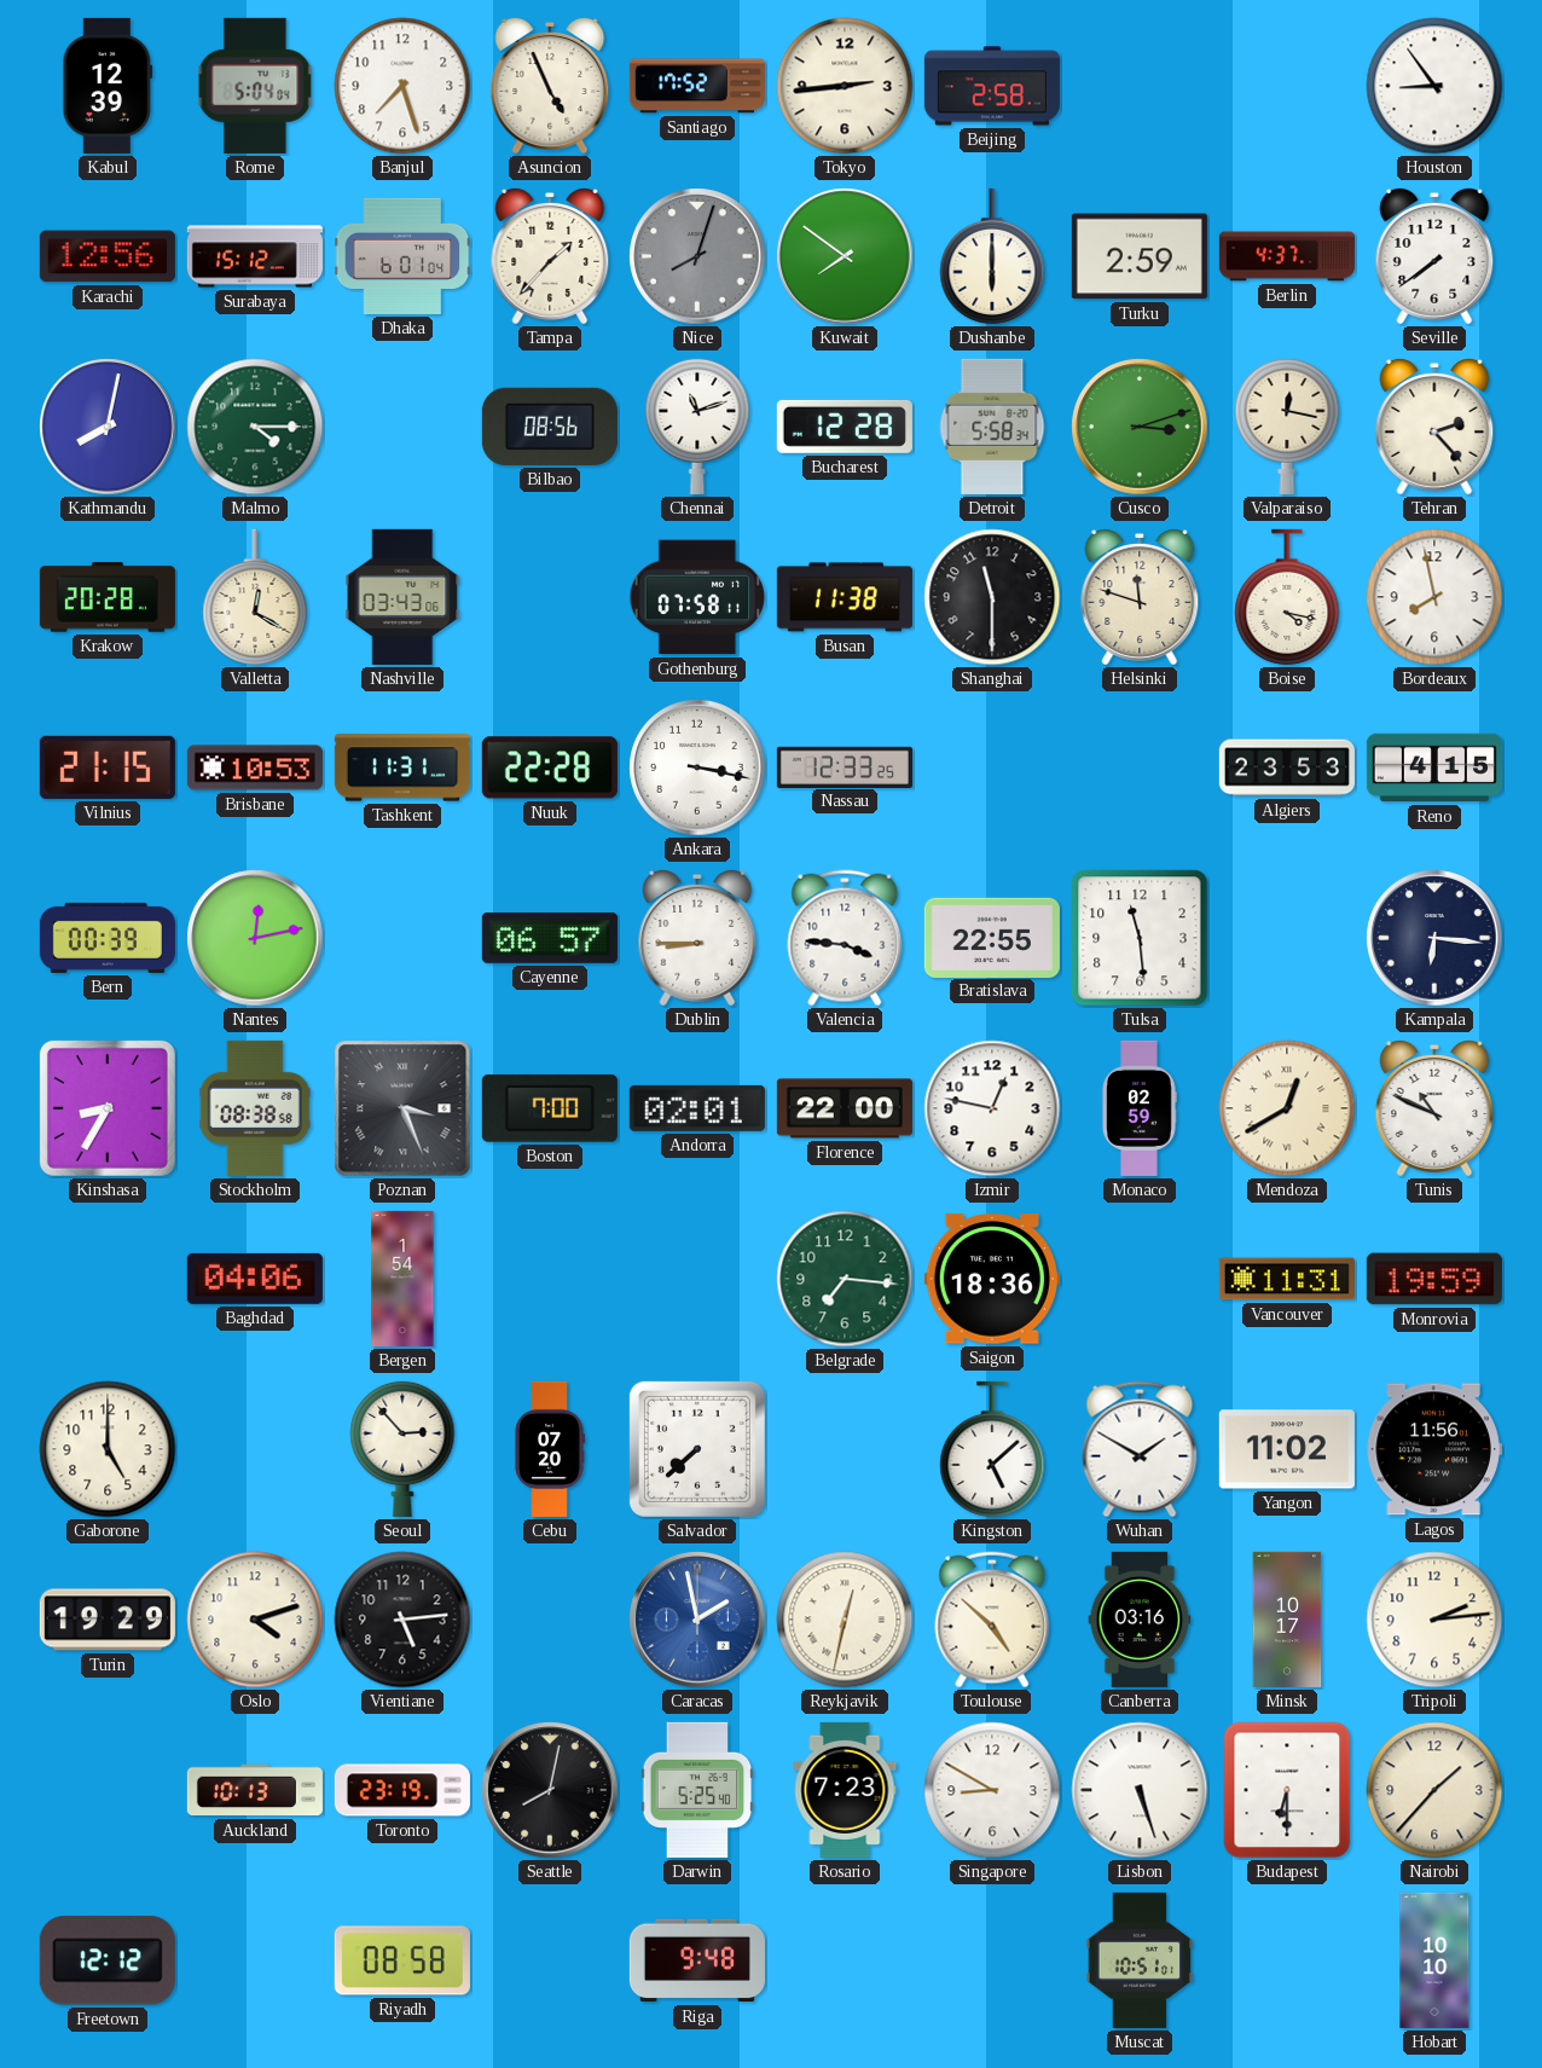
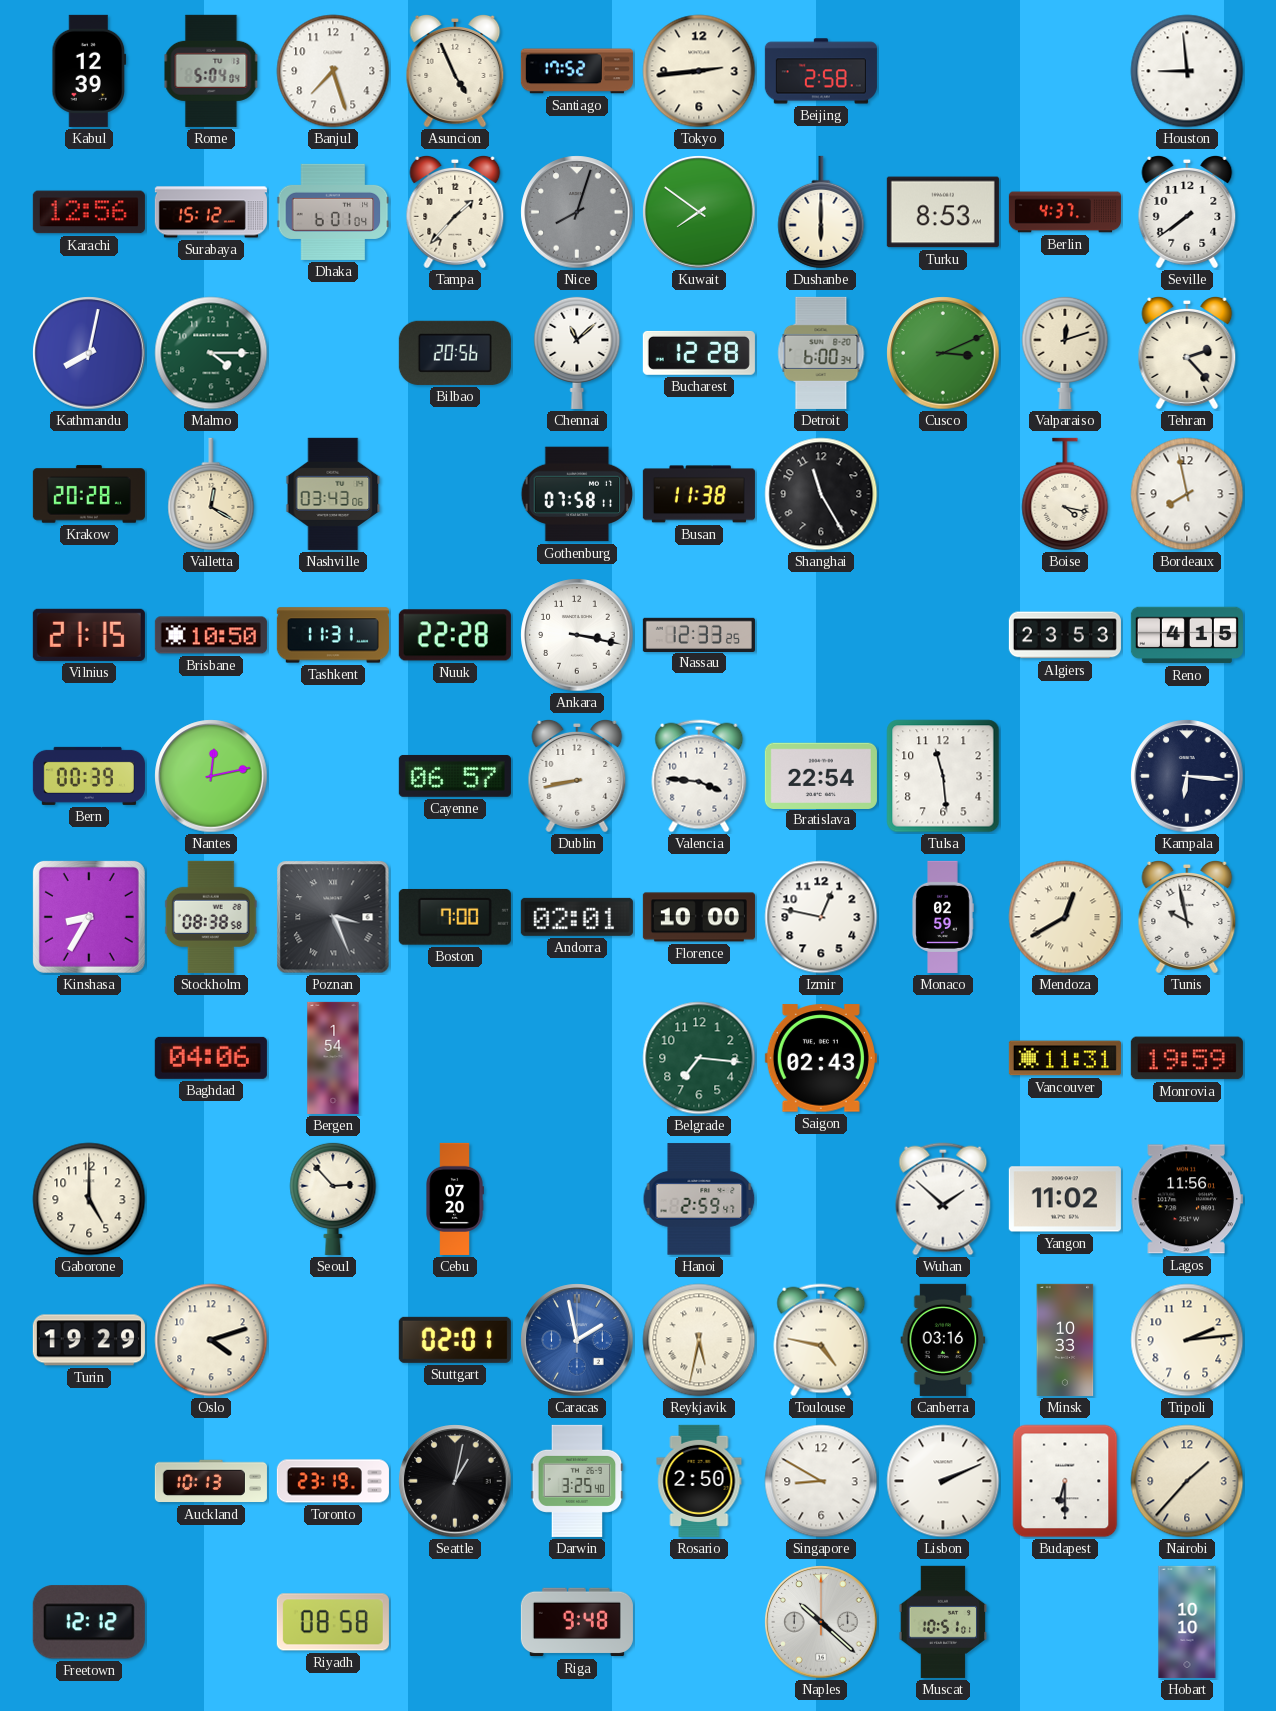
Houston: 8:54 -> 8:59 (1187, 71)
Turku: 2:59 -> 8:53 (943, 212)
Bilbao: 08:56 -> 20:56 (455, 353)
Chennai: 11:12 -> 11:08 (577, 352)
Detroit: 5:58 -> 6:00 (821, 353)
Cusco: 3:12 -> 3:11 (943, 353)
Valparaiso: 12:17 -> 12:12 (1065, 352)
Shanghai: 11:30 -> 11:25 (821, 494)
Helsinki: 11:48 -> none (1140, 598)
Brisbane: 10:53 -> 10:50 (211, 635)
Dublin: 8:45 -> 8:43 (577, 777)
Bratislava: 22:55 -> 22:54 (821, 775)
Florence: 22:00 -> 10:00 (699, 917)
Tunis: 10:49 -> 9:58 (1187, 918)
Saigon: 18:36 -> 02:43 (821, 1058)
Salvador: 7:38 -> none (697, 1449)
Hanoi: none -> 2:59 (699, 1199)
Kingston: 5:08 -> none (992, 1449)
Wuhan: 1:50 -> 1:52 (943, 1199)
Vientiane: 5:14 -> none (402, 1620)
Stuttgart: none -> 02:01 (455, 1340)
Reykjavik: 12:32 -> 5:32 (699, 1340)
Toulouse: 4:52 -> 4:47 (821, 1340)
Minsk: 10:17 -> 10:33 (1065, 1340)
Seattle: 8:02 -> 1:02 (455, 1481)
Darwin: 5:25 -> 3:25 (577, 1481)
Rosario: 7:23 -> 2:50 (699, 1481)
Lisbon: 5:27 -> 2:11 (943, 1481)
Naples: none -> 10:22 (821, 1622)
